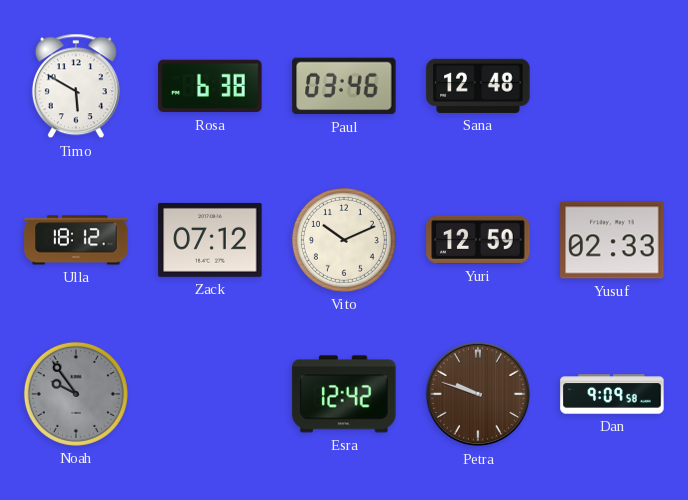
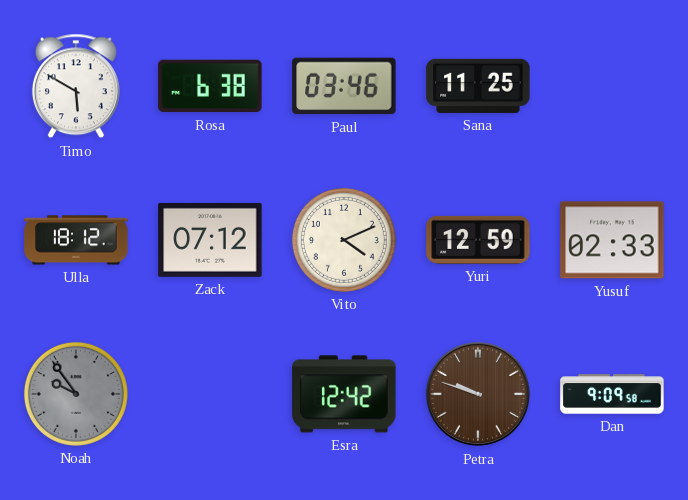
Sana: 12:48 -> 11:25 (478, 86)
Vito: 10:11 -> 4:11 (344, 240)
